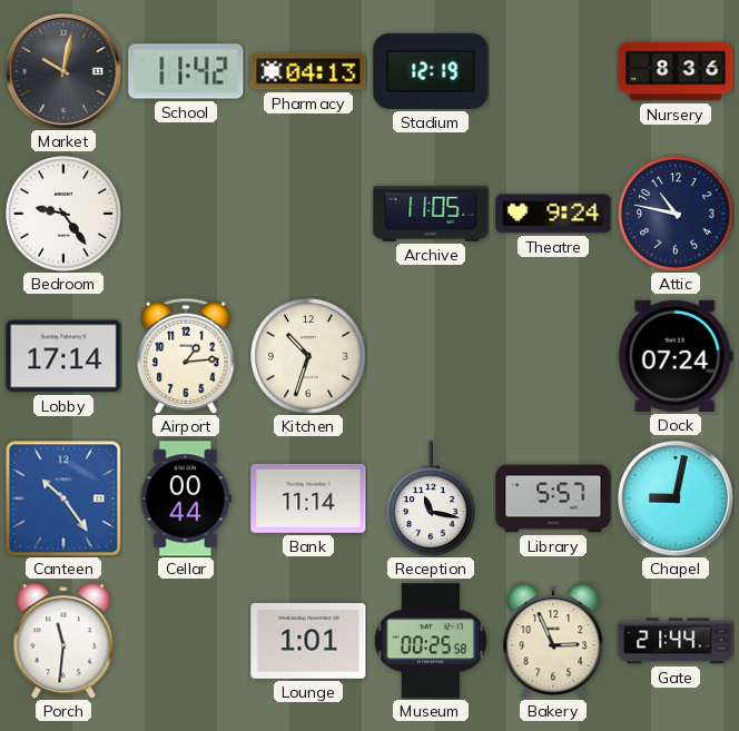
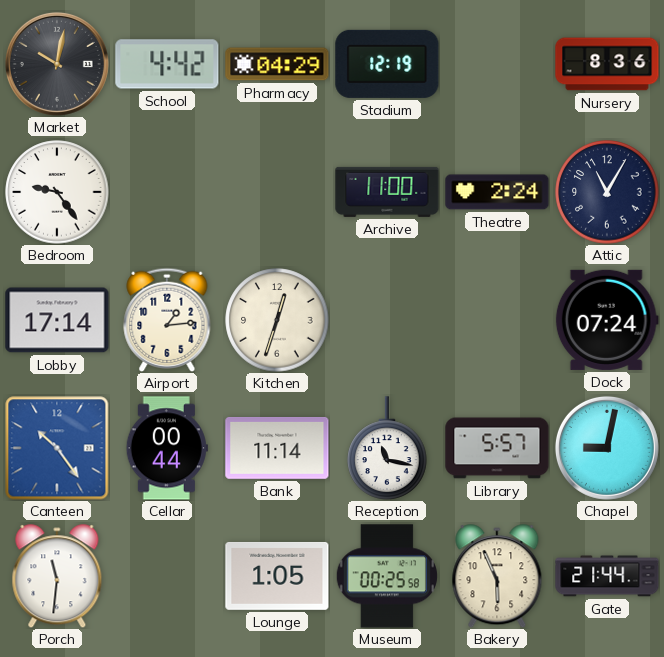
School: 11:42 -> 4:42 (167, 64)
Pharmacy: 04:13 -> 04:29 (277, 64)
Archive: 11:05 -> 11:00 (387, 192)
Theatre: 9:24 -> 2:24 (497, 192)
Attic: 10:47 -> 11:05 (607, 192)
Kitchen: 10:33 -> 12:33 (277, 320)
Lounge: 1:01 -> 1:05 (277, 576)
Bakery: 2:56 -> 5:56 (497, 576)
